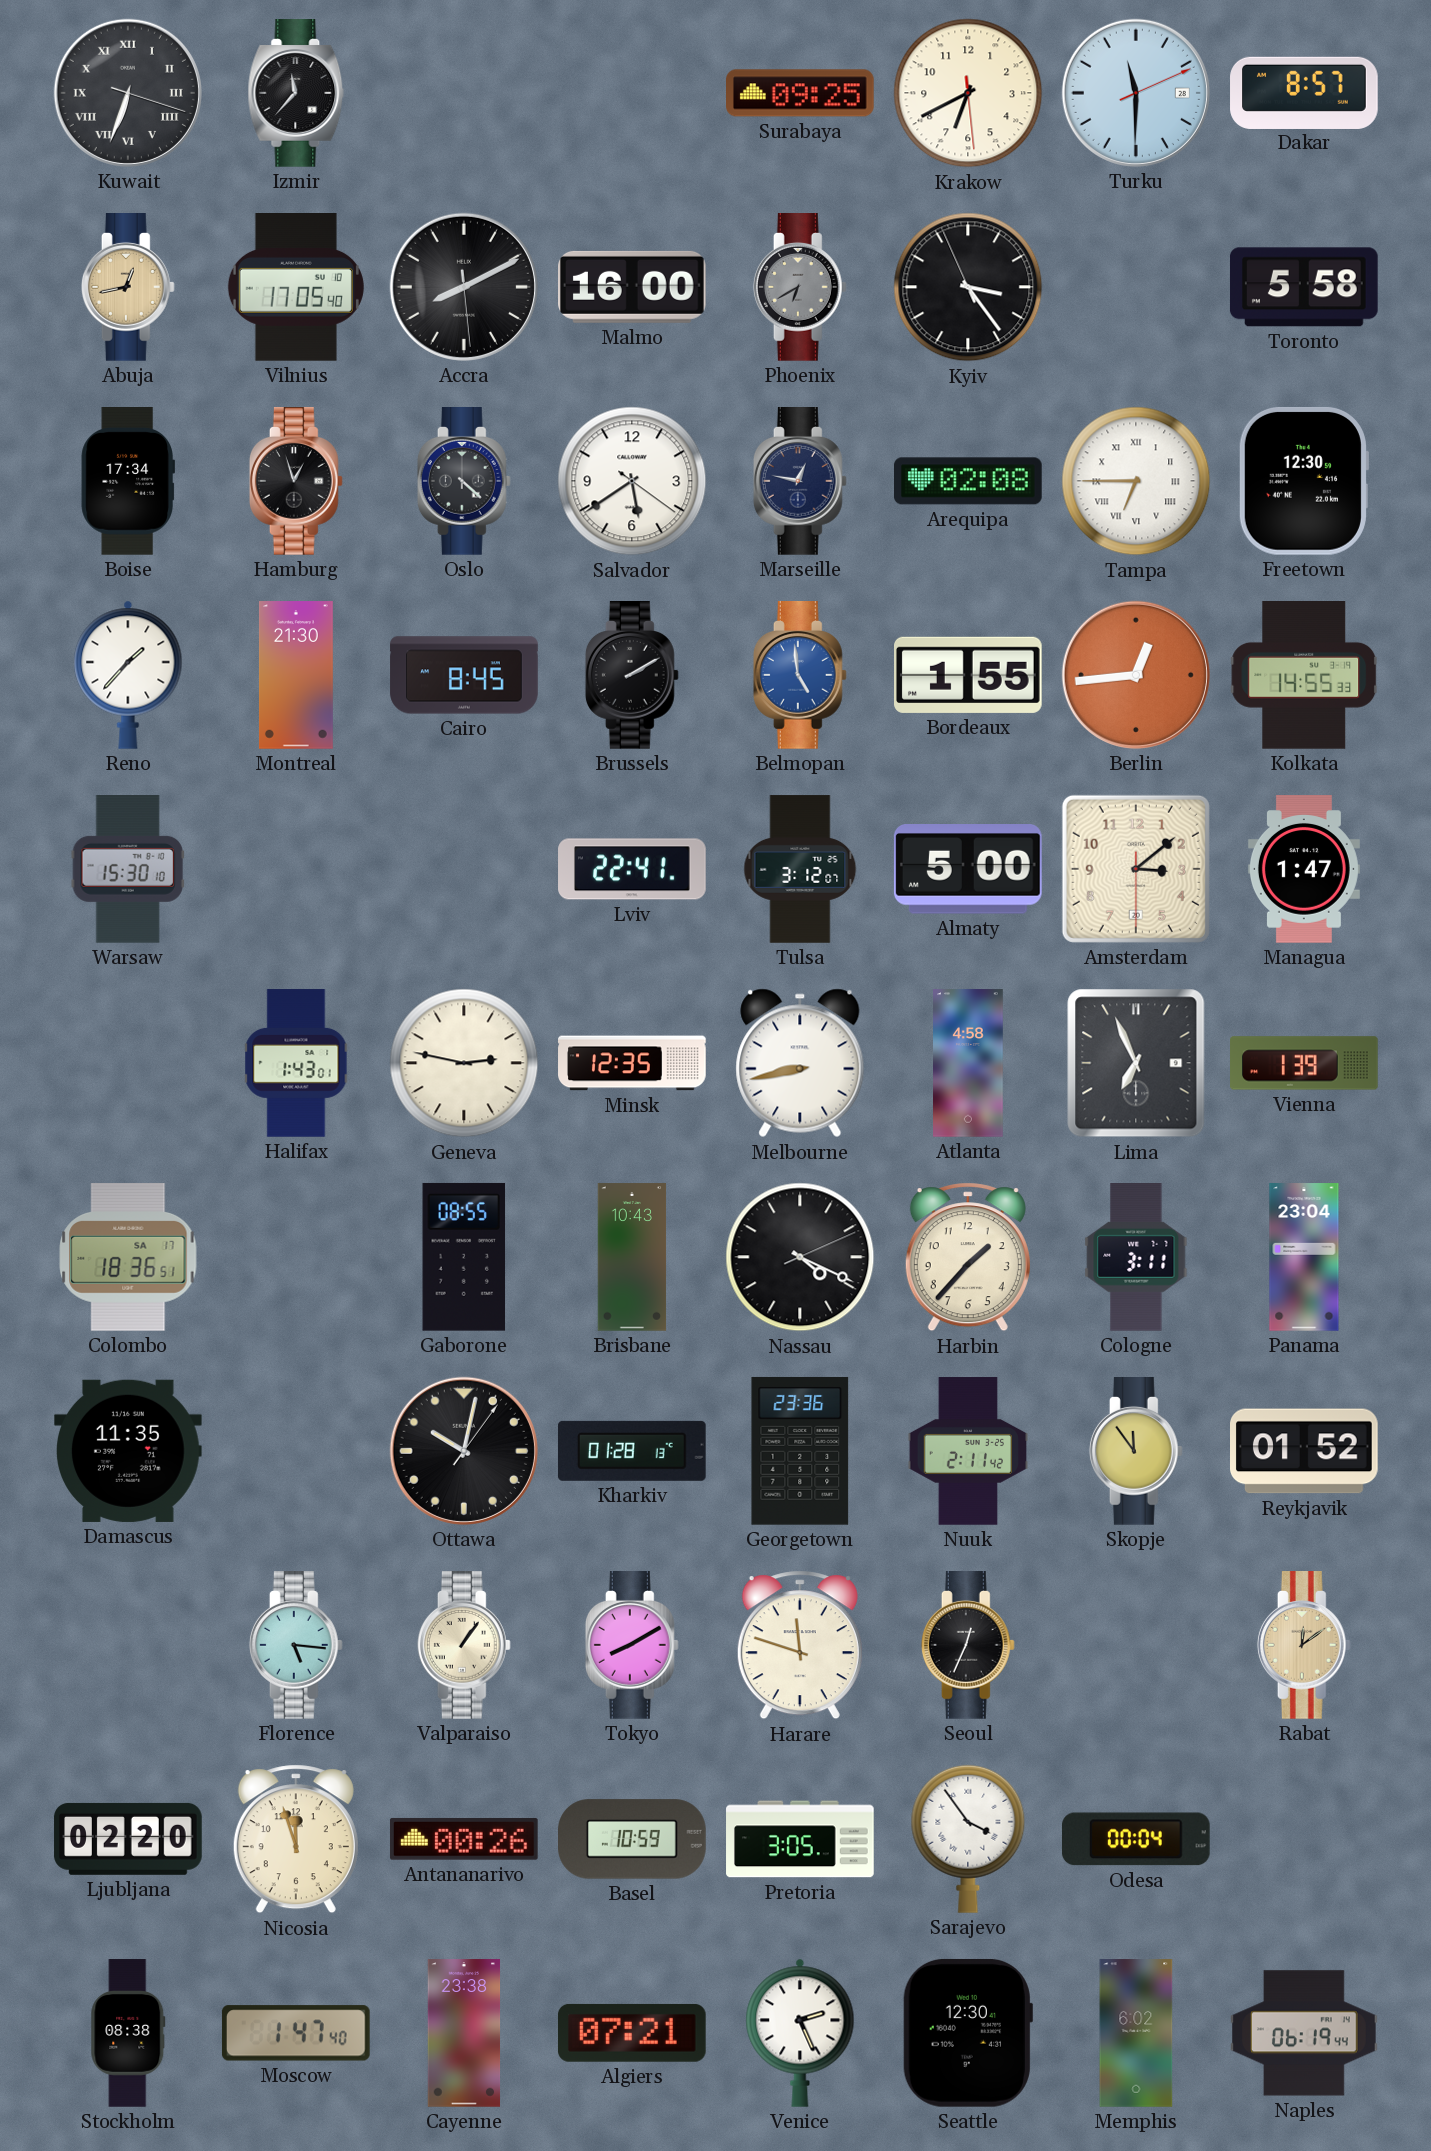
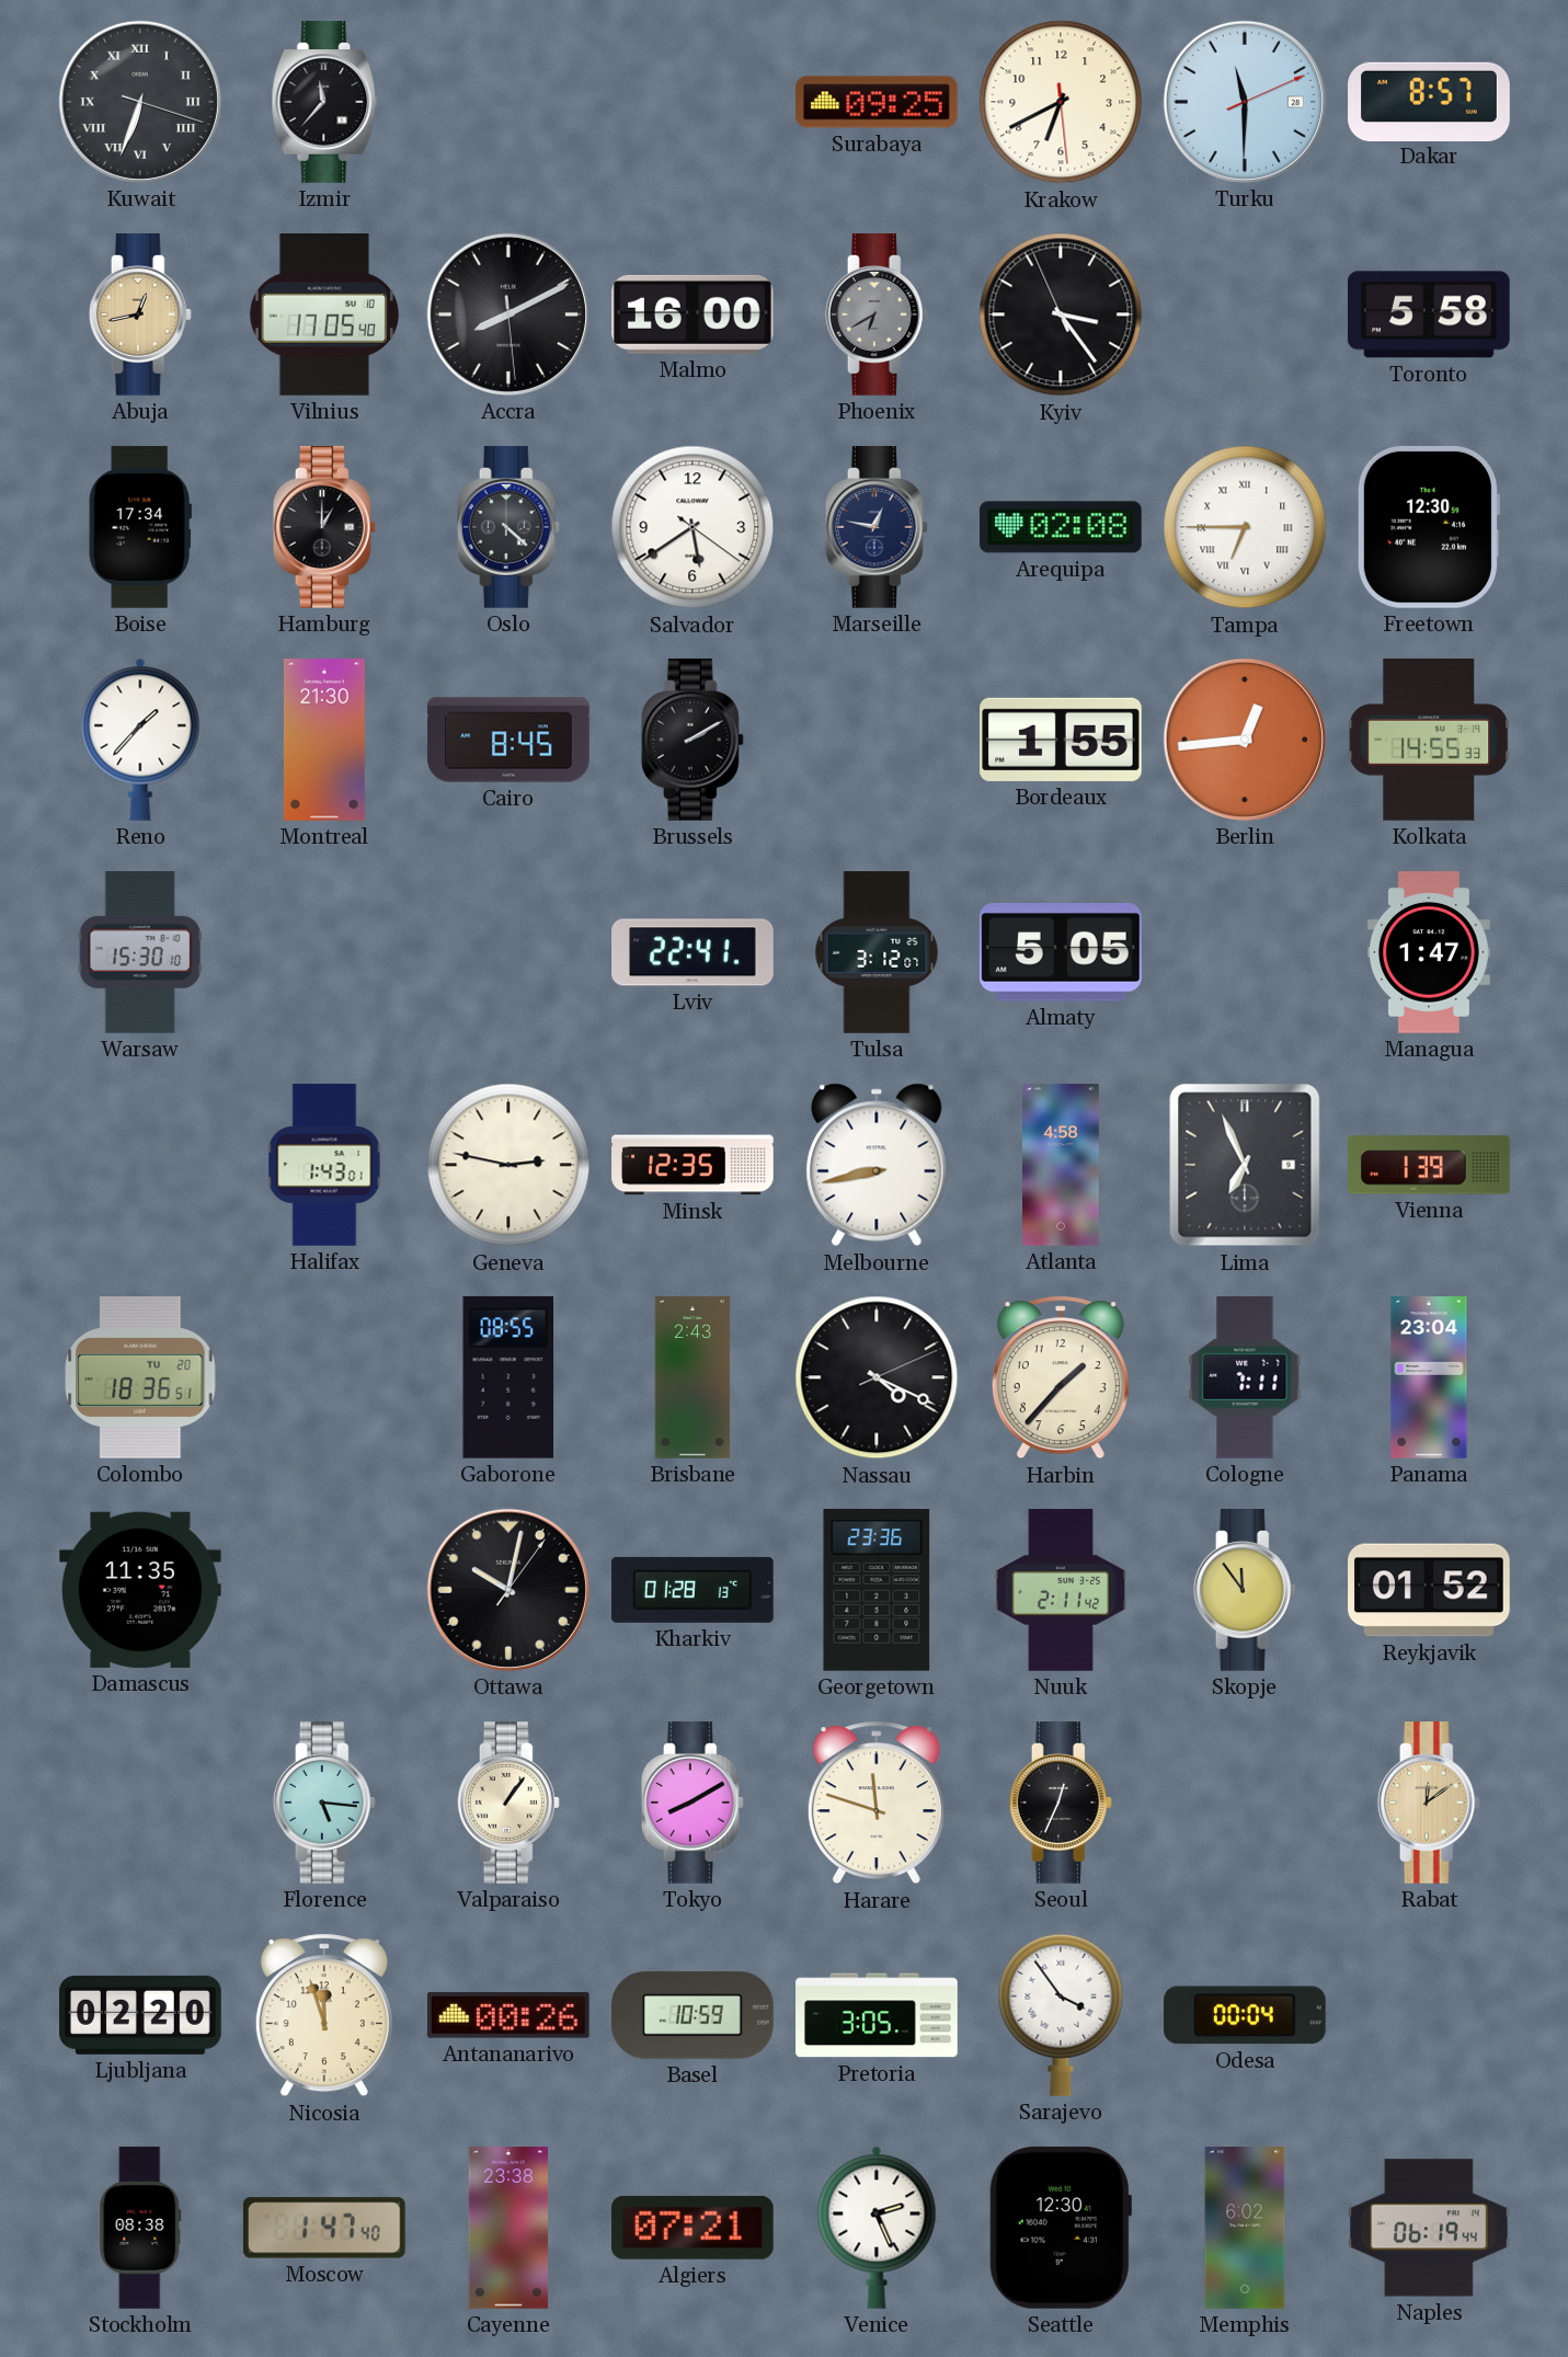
Hamburg: 12:57 -> 1:00 (324, 528)
Belmopan: 4:59 -> none (800, 676)
Almaty: 5:00 -> 5:05 (1061, 953)
Amsterdam: 3:08 -> none (1136, 869)
Colombo date: SA 17 -> TU 20 (140, 1378)
Brisbane: 10:43 -> 2:43 (693, 1377)
Cologne: 3:11 -> 7:11 (1245, 1378)
